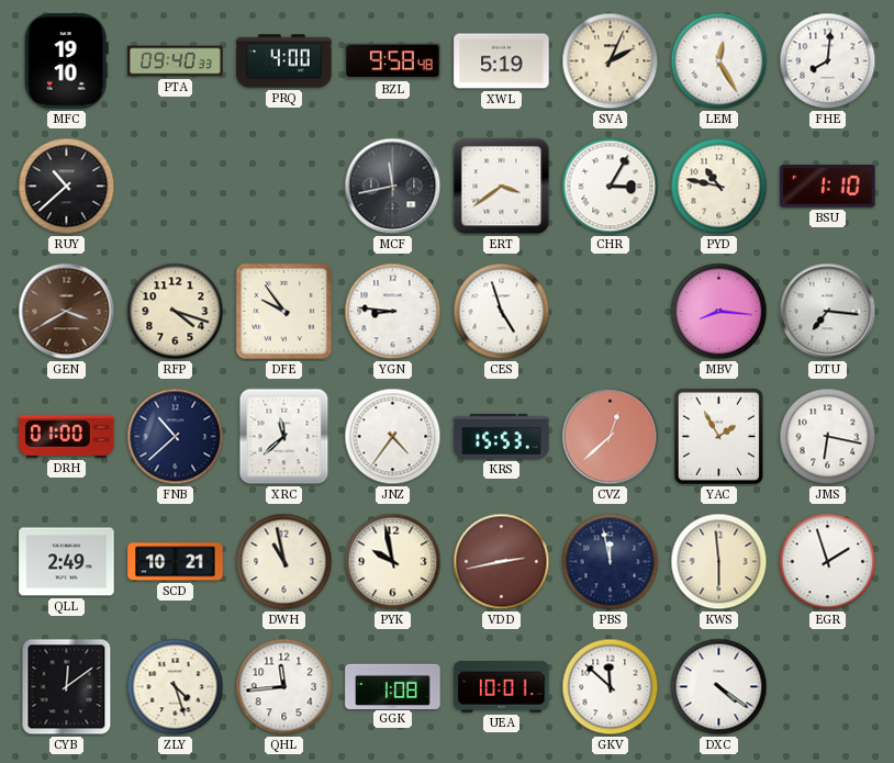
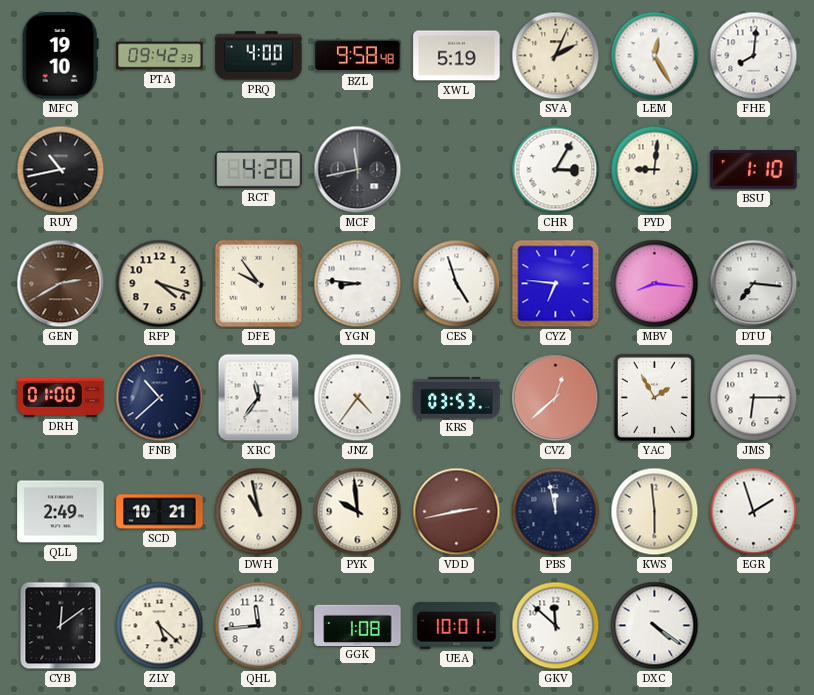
PTA: 09:40 -> 09:42 (160, 56)
RUY: 10:38 -> 10:43 (61, 170)
RCT: none -> 4:20 (259, 169)
ERT: 3:39 -> none (502, 187)
PYD: 10:47 -> 9:01 (655, 170)
GEN: 3:40 -> 2:40 (61, 284)
CYZ: none -> 6:46 (556, 284)
XRC: 11:38 -> 11:36 (259, 398)
KRS: 15:53 -> 03:53 (457, 397)
JMS: 6:17 -> 6:15 (754, 398)
PYK: 9:58 -> 9:59 (358, 512)
ZLY: 4:27 -> 5:22 (160, 626)
